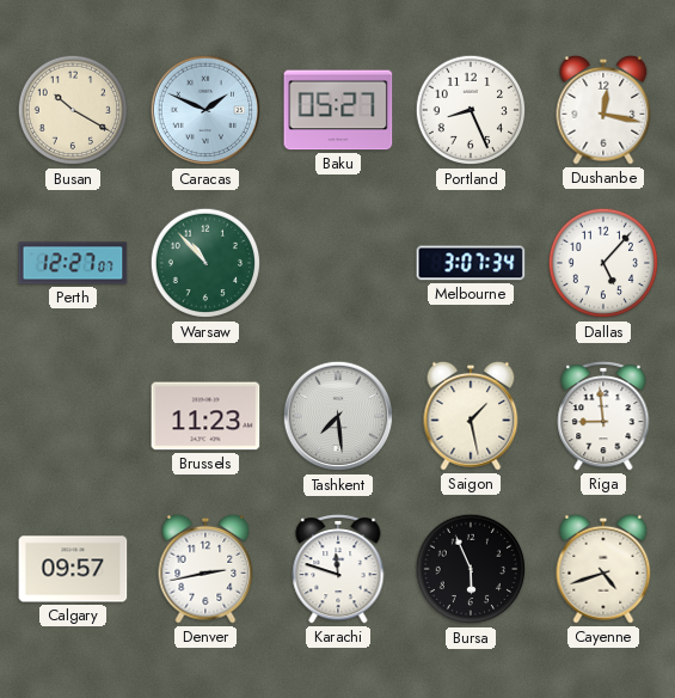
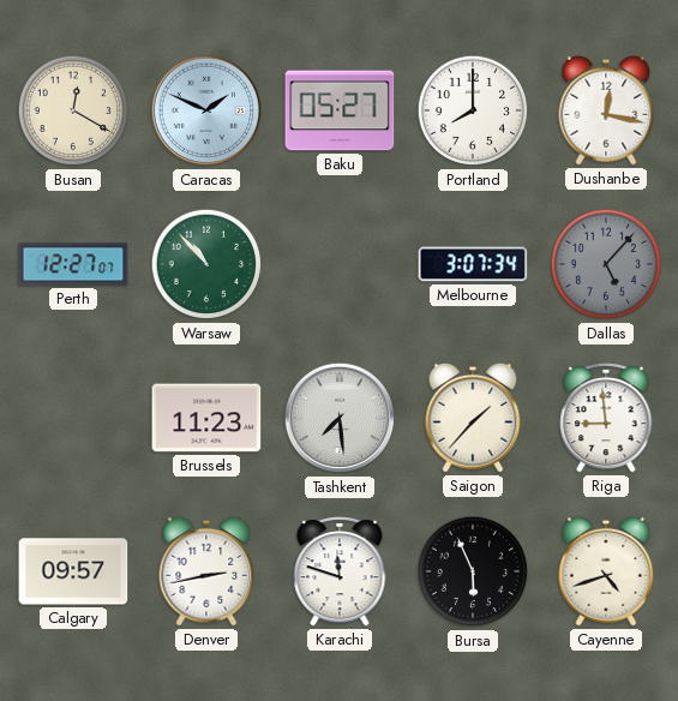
Busan: 10:20 -> 12:20 (73, 110)
Portland: 8:26 -> 8:00 (473, 110)
Dallas dial: white -> grey (606, 264)
Saigon: 1:28 -> 1:37 (473, 418)
